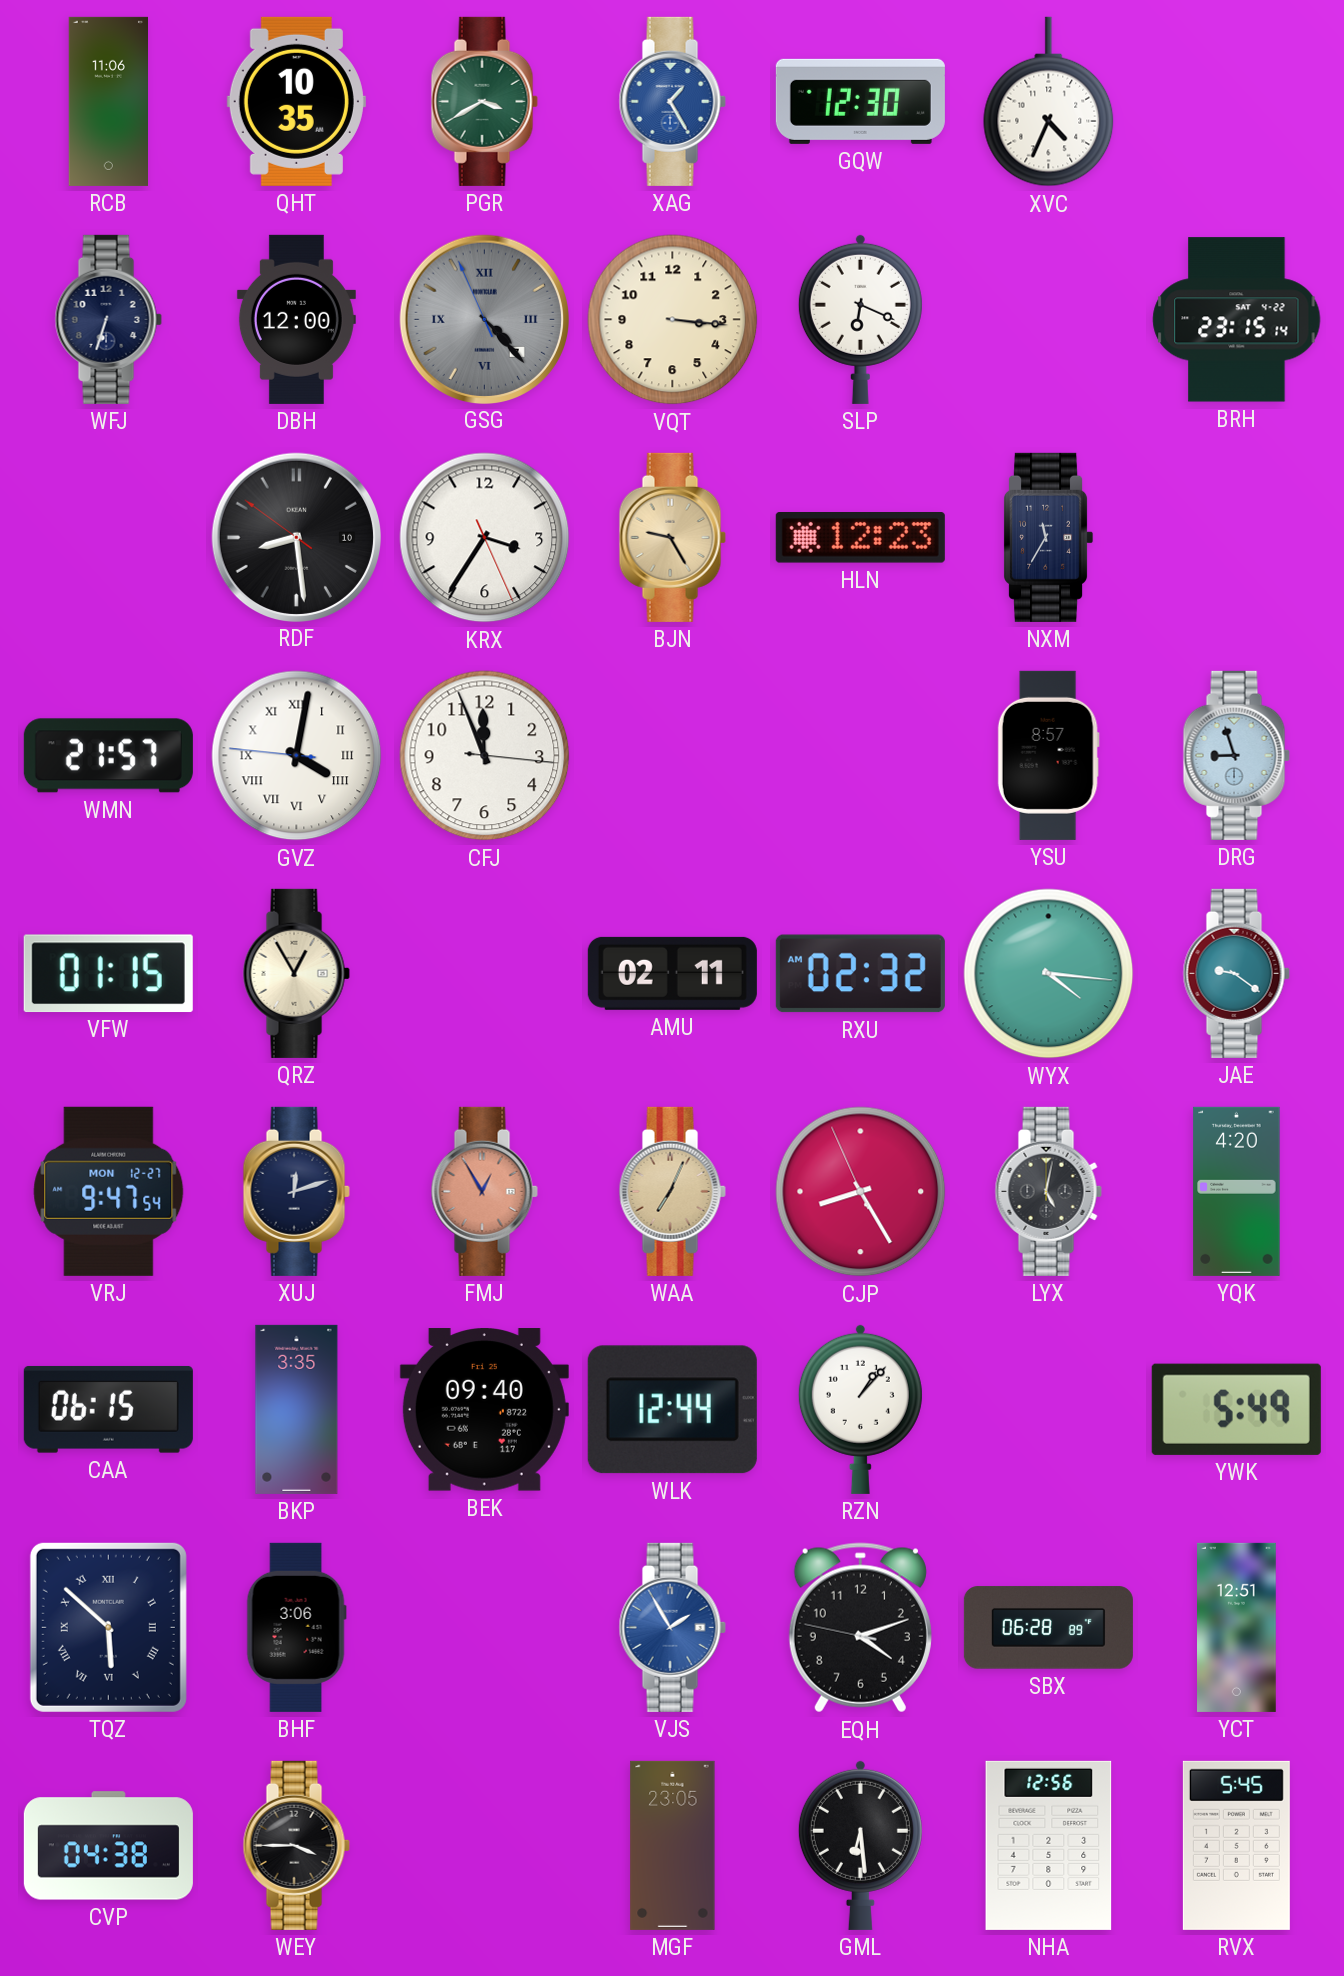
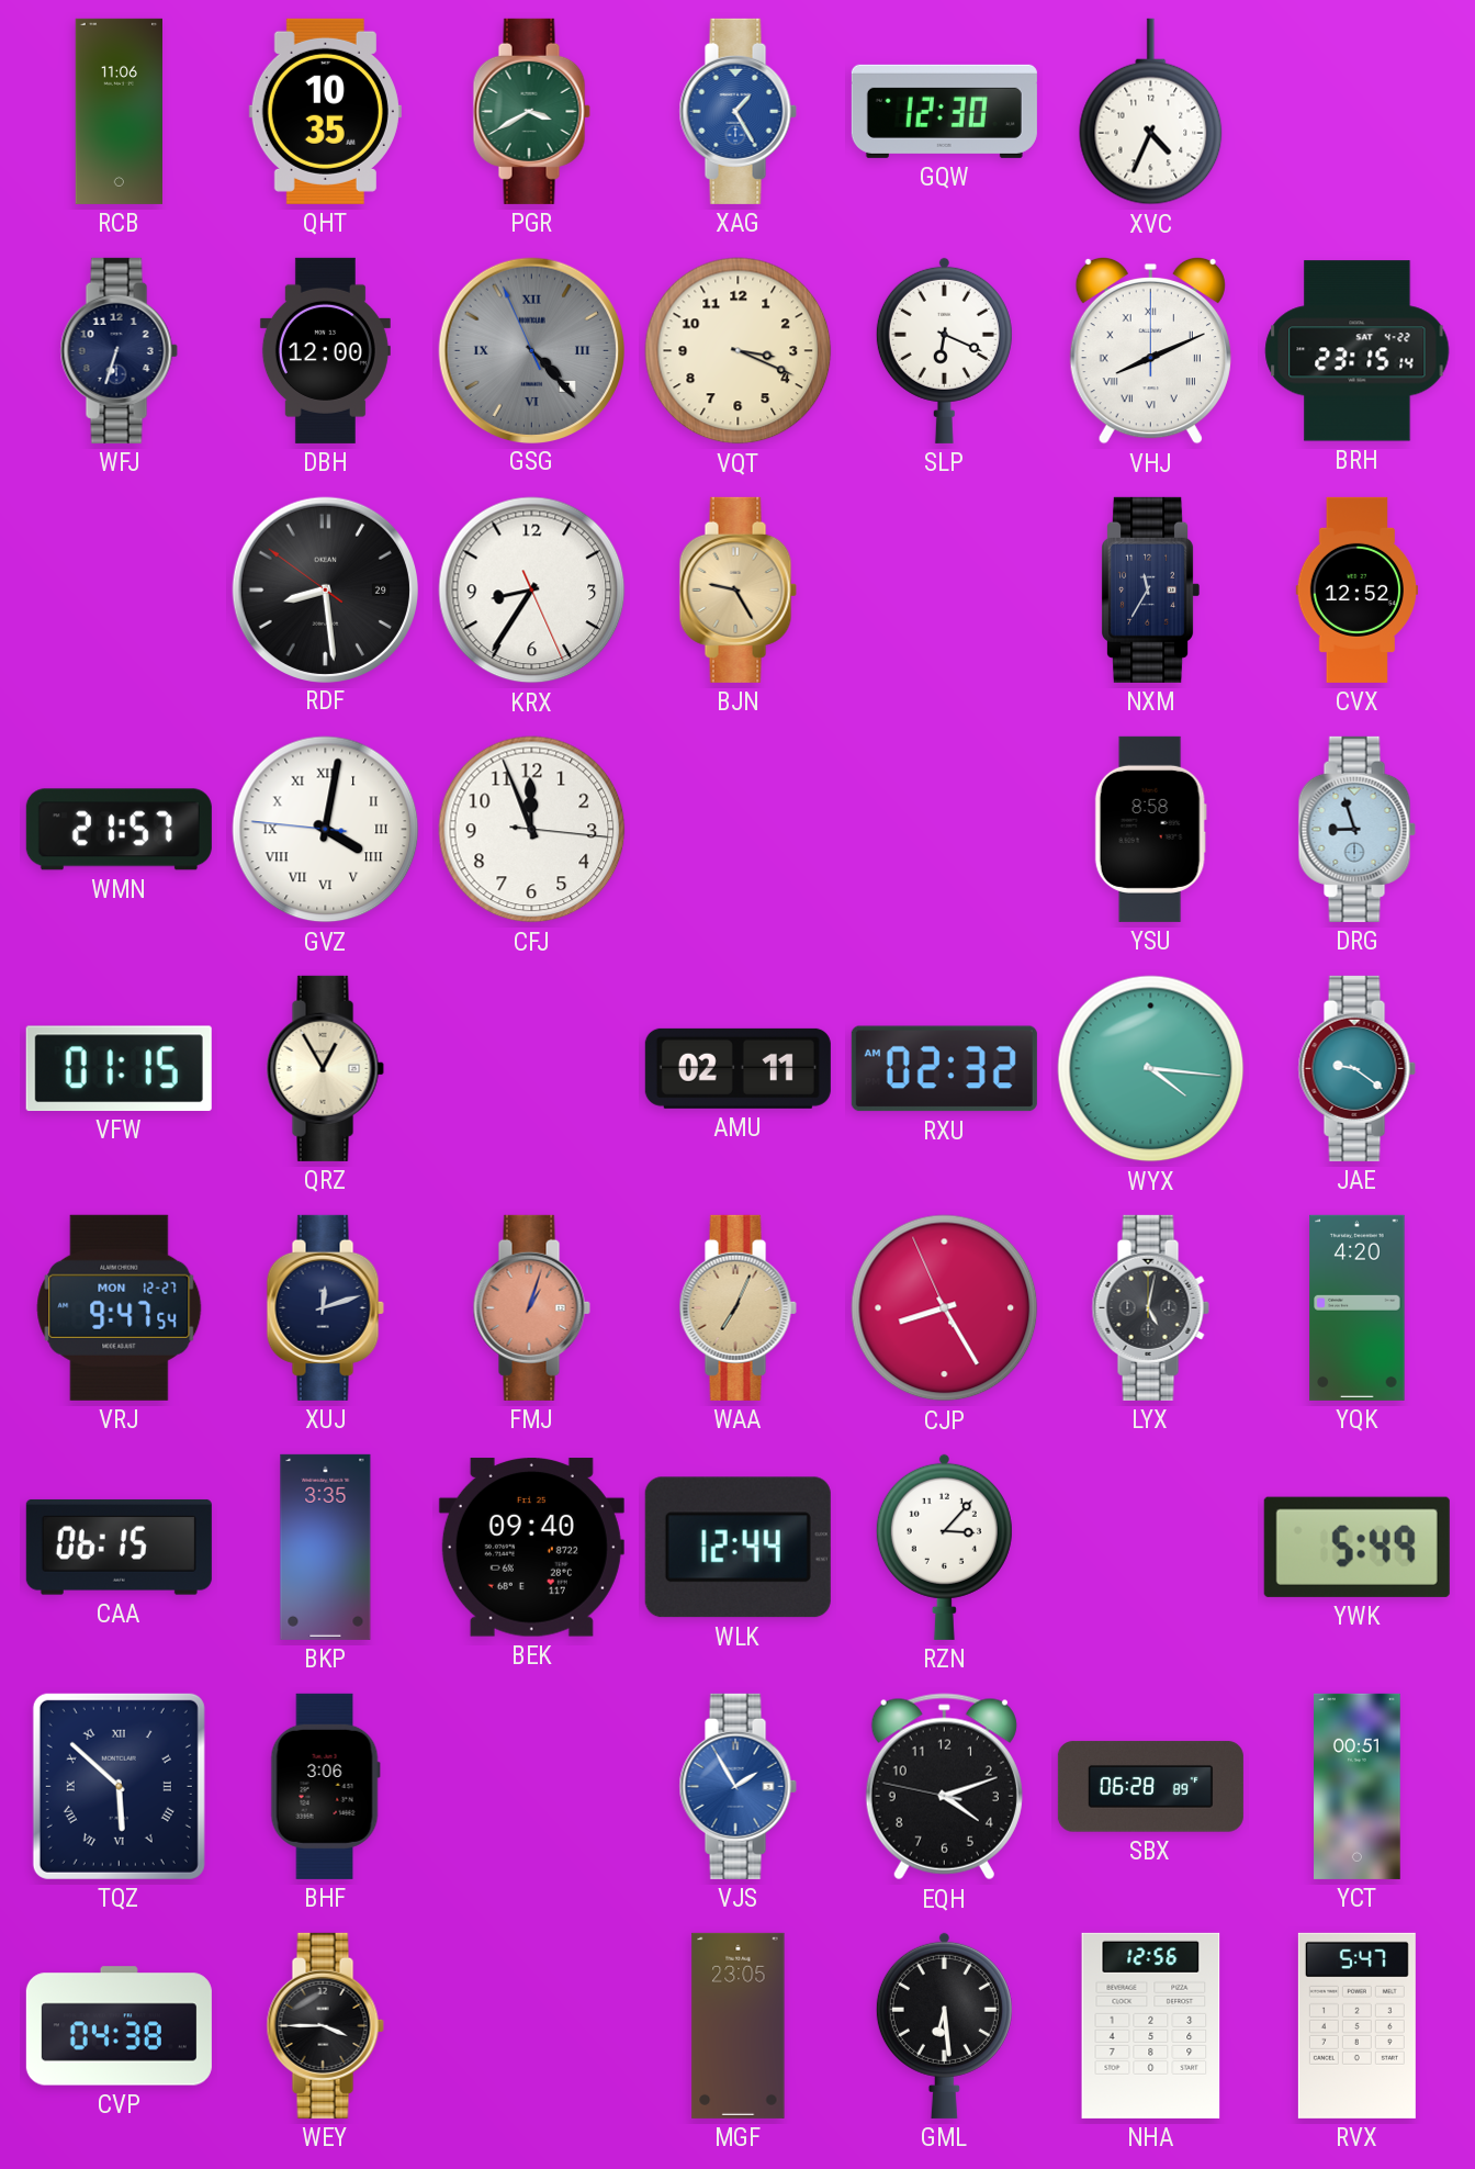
VQT: 3:16 -> 3:19 (739, 351)
VHJ: none -> 8:11 (1150, 350)
RDF date: 10 -> 29 (325, 589)
KRX: 3:35 -> 8:35 (532, 591)
HLN: 12:23 -> none (860, 538)
CVX: none -> 12:52 (1356, 589)
YSU: 8:57 -> 8:58 (1150, 829)
FMJ: 12:55 -> 1:03 (531, 1307)
RZN: 1:07 -> 3:07 (944, 1547)
YCT: 12:51 -> 00:51 (1358, 1786)
RVX: 5:45 -> 5:47 (1356, 2025)
